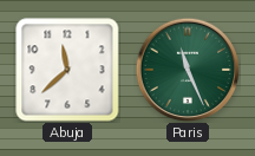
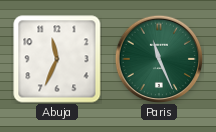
Abuja: 11:38 -> 11:34 (57, 59)
